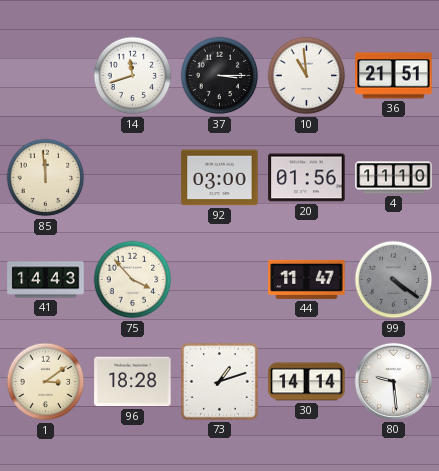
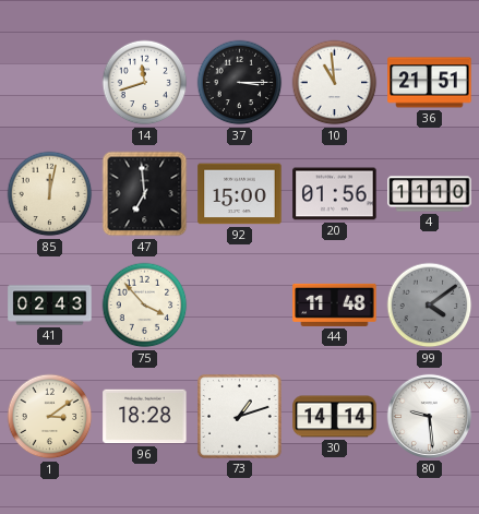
85: 11:59 -> 12:02 (50, 194)
47: none -> 6:59 (145, 194)
92: 03:00 -> 15:00 (240, 194)
41: 14:43 -> 02:43 (50, 306)
44: 11:47 -> 11:48 (335, 304)
99: 4:21 -> 4:09 (430, 306)
